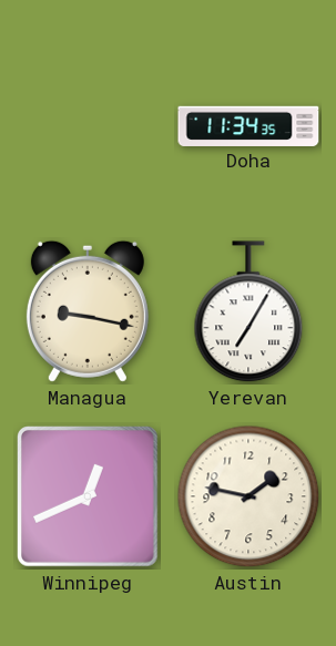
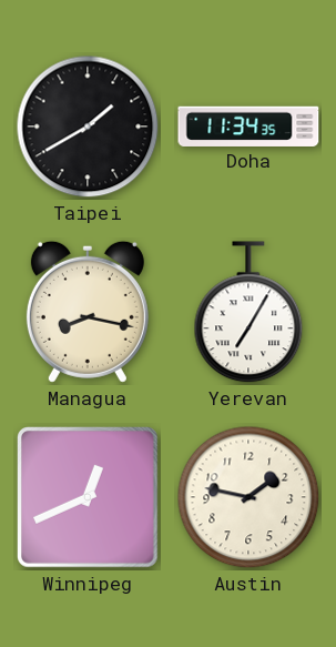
Taipei: none -> 1:40 (88, 127)
Managua: 9:17 -> 8:17 (88, 312)
